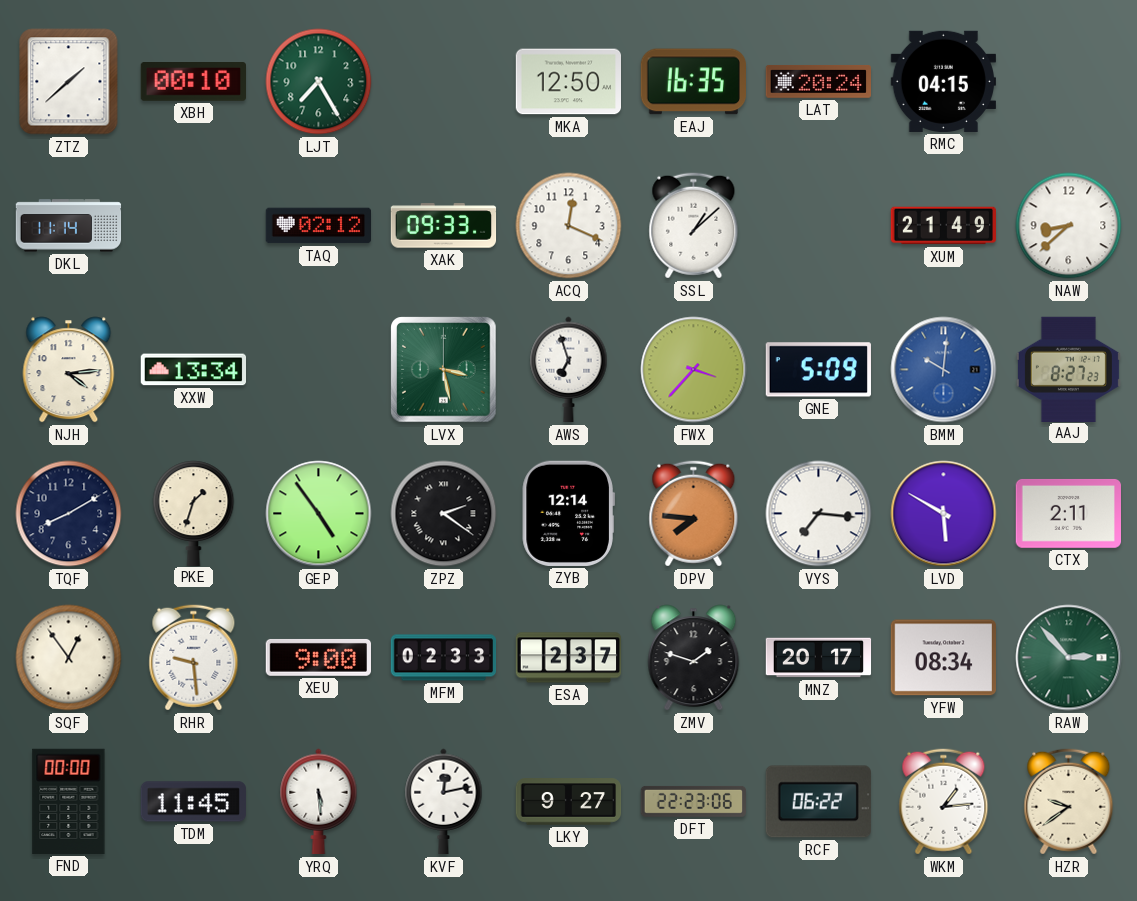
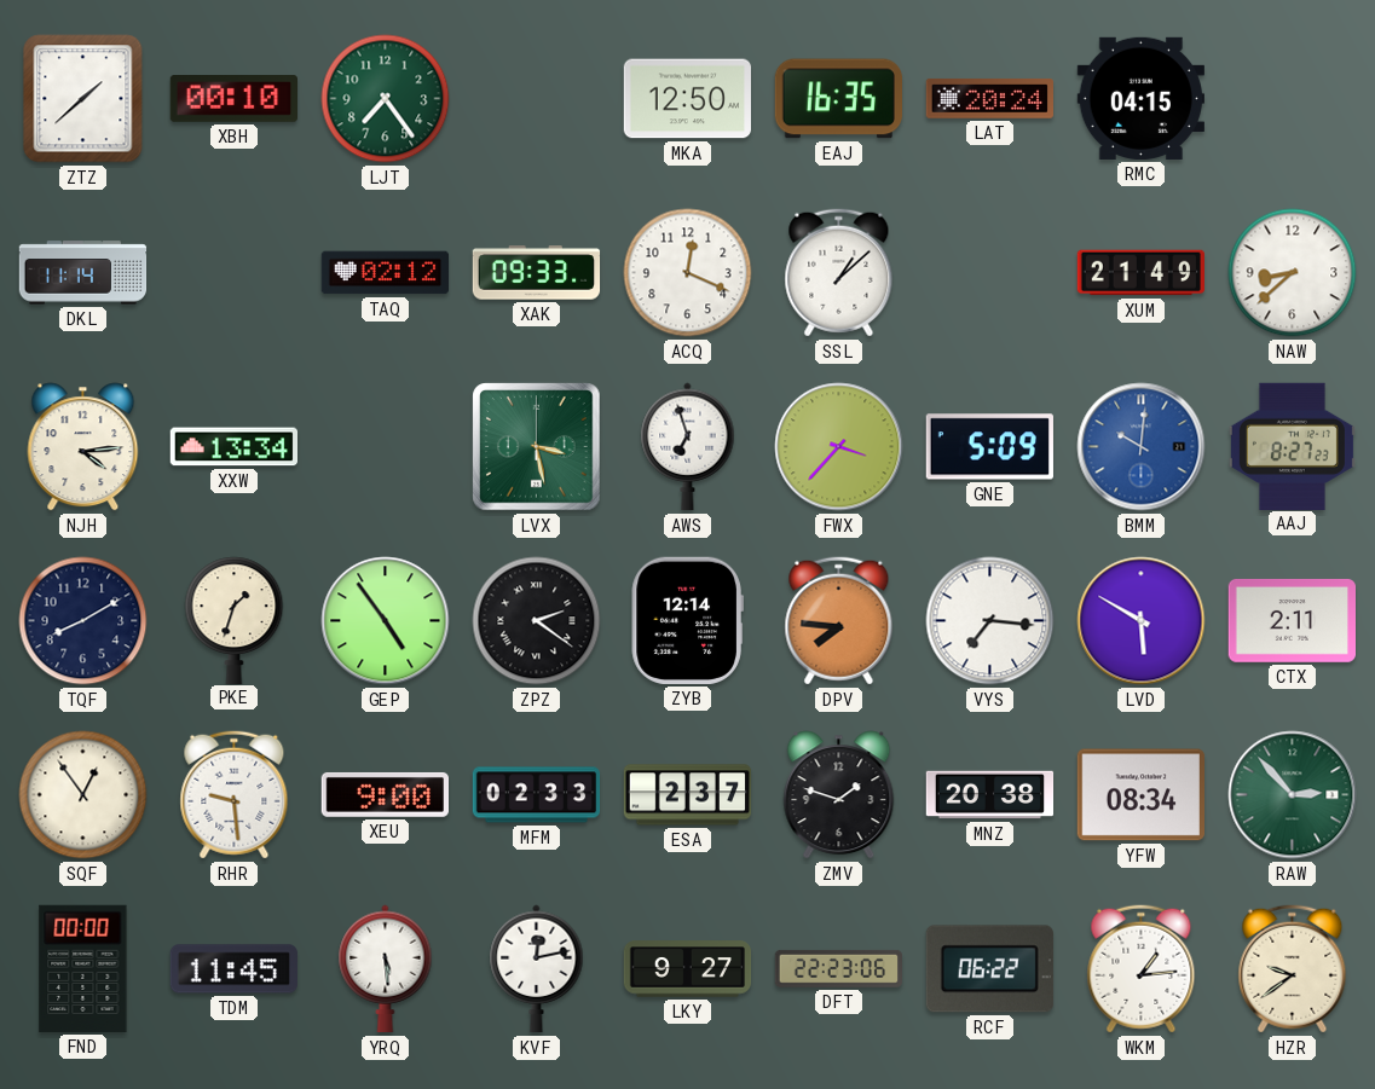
LJT: 7:25 -> 7:24 (386, 99)
MNZ: 20:17 -> 20:38 (990, 795)
